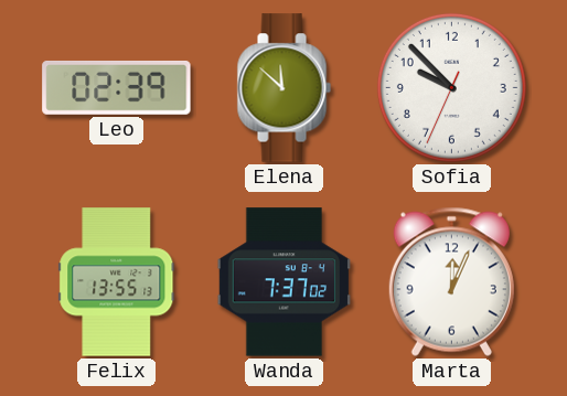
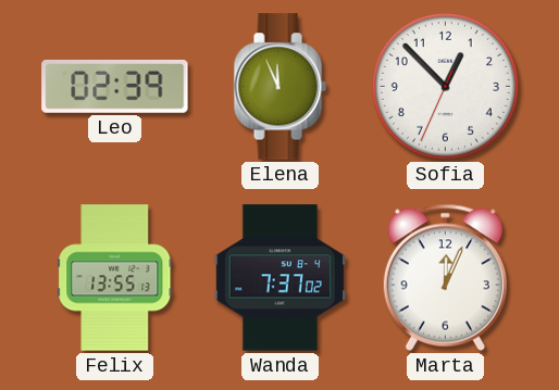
Elena: 11:52 -> 11:56 (279, 87)
Sofia: 9:52 -> 12:52 (445, 86)
